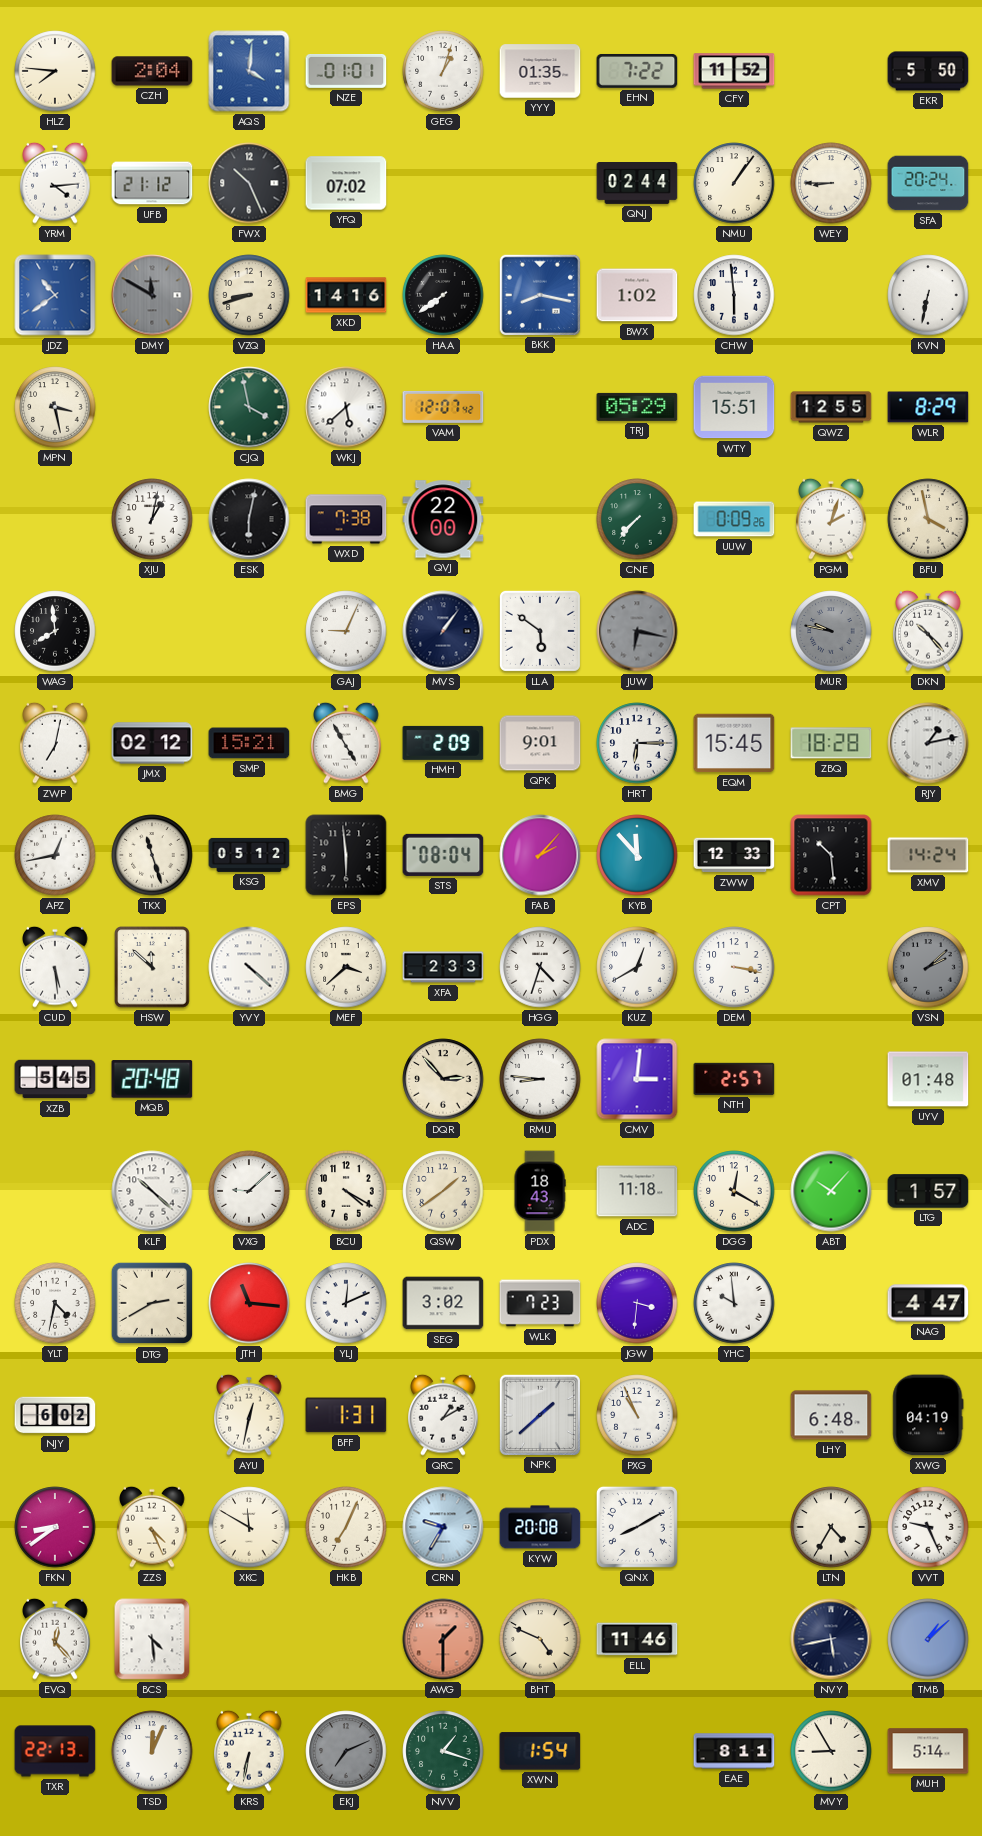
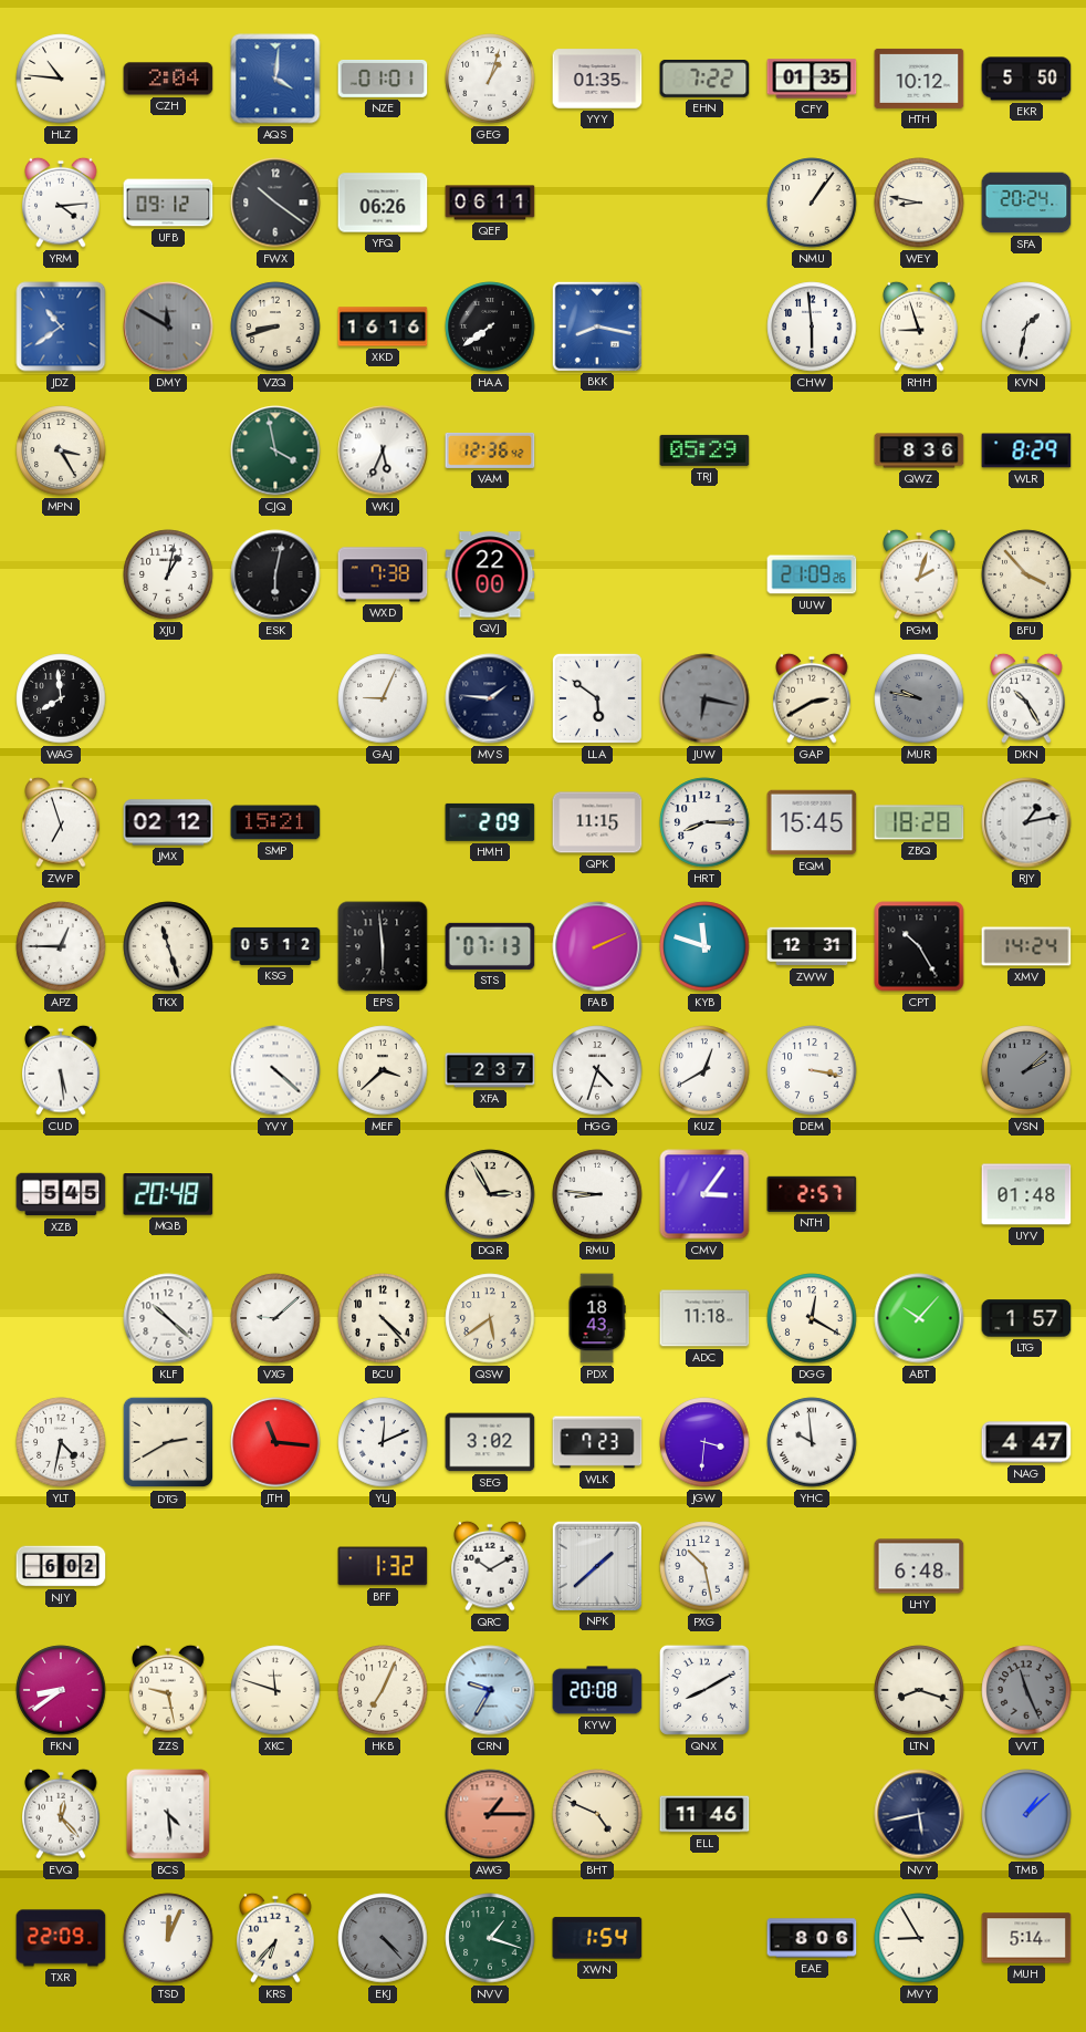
HLZ: 7:46 -> 10:46 (61, 79)
CFY: 11:52 -> 01:35 (812, 79)
HTH: none -> 10:12 (919, 79)
UFB: 21:12 -> 09:12 (168, 203)
FWX: 10:26 -> 10:21 (275, 203)
YFQ: 07:02 -> 06:26 (383, 203)
QEF: none -> 06:11 (490, 203)
QNJ: 02:44 -> none (637, 184)
WEY: 8:45 -> 8:47 (919, 203)
XKD: 14:16 -> 16:16 (383, 326)
BWX: 1:02 -> none (637, 295)
RHH: none -> 8:57 (919, 326)
KVN: 6:32 -> 1:32 (1026, 326)
MPN: 3:28 -> 3:25 (61, 450)
WKJ: 5:38 -> 5:34 (383, 450)
VAM: 12:07 -> 12:36 (490, 450)
WTY: 15:51 -> none (734, 407)
QWZ: 12:55 -> 8:36 (919, 450)
CNE: 7:37 -> none (637, 519)
UUW: 0:09 -> 21:09 (812, 574)
BFU: 3:58 -> 3:53 (1026, 574)
MVS: 1:06 -> 1:46 (490, 698)
GAP: none -> 2:40 (812, 698)
DKN: 10:23 -> 10:25 (1026, 698)
ZWP: 7:02 -> 6:57 (61, 822)
BMG: 4:55 -> none (346, 743)
QPK: 9:01 -> 11:15 (597, 822)
HRT: 6:15 -> 8:15 (704, 822)
APZ: 12:43 -> 12:45 (61, 946)
STS: 08:04 -> 07:13 (490, 946)
FAB: 2:07 -> 2:11 (597, 946)
KYB: 11:53 -> 11:48 (704, 946)
ZWW: 12:33 -> 12:31 (812, 946)
CPT: 10:29 -> 10:25 (919, 946)
HSW: 11:52 -> none (152, 967)
XFA: 2:33 -> 2:37 (490, 1070)
DQR: 2:53 -> 2:55 (490, 1194)
CMV: 3:01 -> 3:06 (704, 1194)
BCU: 4:20 -> 4:23 (383, 1318)
QSW: 1:39 -> 5:39 (490, 1318)
AYU: 12:32 -> none (249, 1415)
BFF: 1:31 -> 1:32 (383, 1566)
QRC: 1:10 -> 10:10 (490, 1566)
PXG: 10:56 -> 10:28 (704, 1566)
XWG: 04:19 -> none (928, 1415)
ZZS: 4:26 -> 9:28 (168, 1690)
XKC: 11:50 -> 11:48 (275, 1690)
LTN: 4:35 -> 8:18 (919, 1690)
VVT: 9:26 -> 11:26 (1026, 1690)
VVT dial: white -> grey (1026, 1690)
AWG: 1:30 -> 1:15 (490, 1814)
TXR: 22:13 -> 22:09 (61, 1938)
KRS: 6:32 -> 6:37 (275, 1938)
EKJ: 7:11 -> 4:23 (383, 1938)
EAE: 8:11 -> 8:06 (812, 1938)
